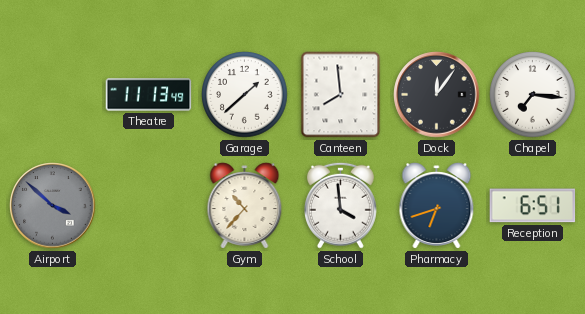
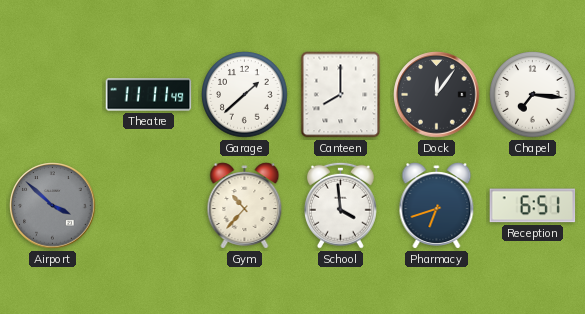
Theatre: 11:13 -> 11:11 (149, 95)
Canteen: 7:59 -> 8:00 (341, 95)
